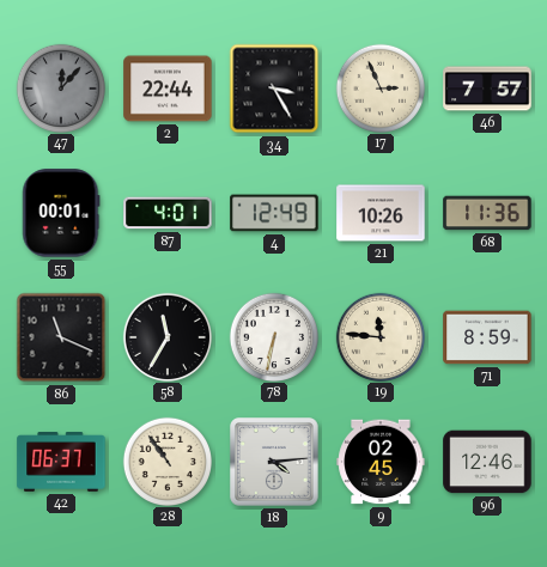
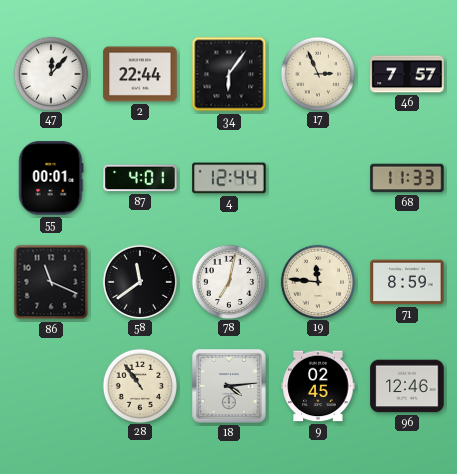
47 dial: grey -> white (50, 73)
34: 3:25 -> 6:06 (229, 74)
4: 12:49 -> 12:44 (229, 178)
21: 10:26 -> none (381, 213)
68: 11:36 -> 11:33 (407, 178)
58: 11:35 -> 11:39 (139, 281)
78: 6:32 -> 7:02 (228, 281)
42: 06:37 -> none (61, 462)
